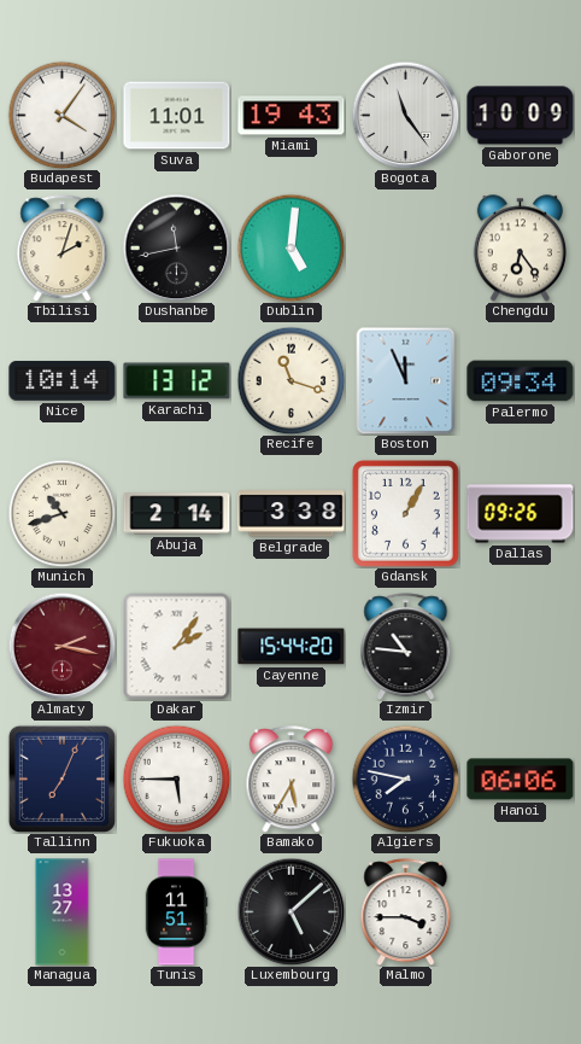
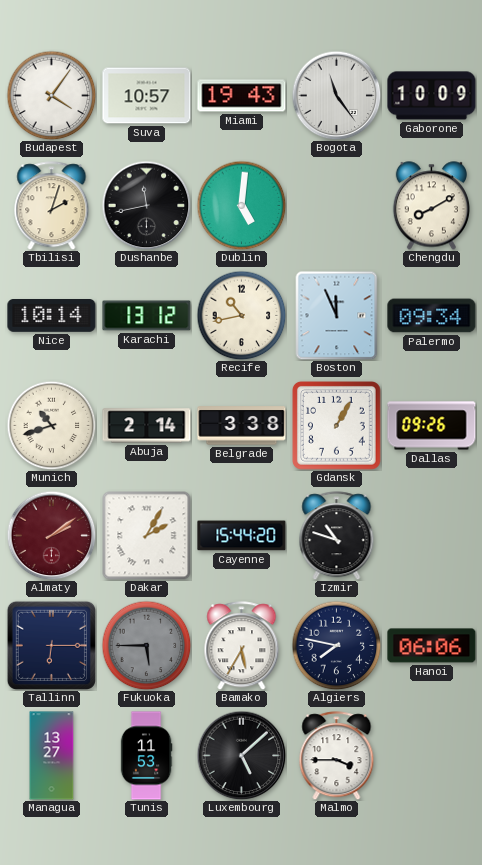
Suva: 11:01 -> 10:57 (147, 96)
Chengdu: 6:24 -> 8:10 (431, 206)
Recife: 11:18 -> 10:43 (241, 315)
Almaty: 2:17 -> 2:09 (51, 535)
Dakar: 2:06 -> 2:05 (146, 535)
Izmir: 10:46 -> 10:48 (337, 536)
Tallinn: 7:04 -> 6:15 (51, 645)
Fukuoka dial: white -> grey (146, 645)
Tunis: 11:51 -> 11:53 (146, 756)
